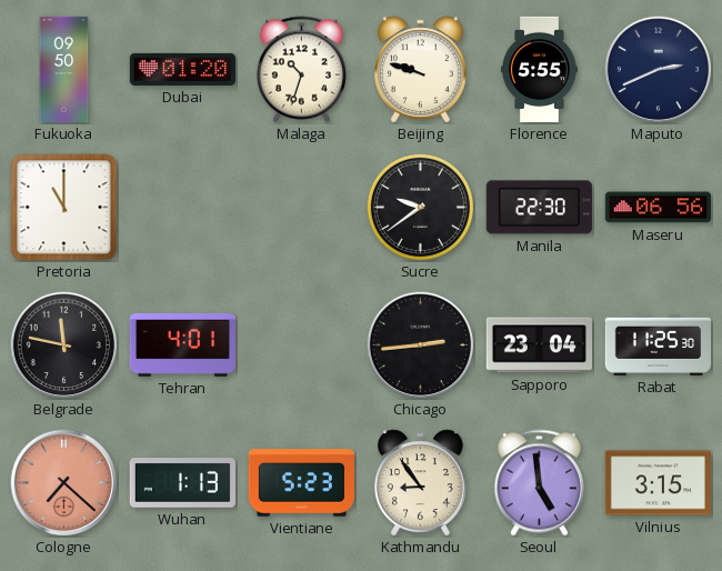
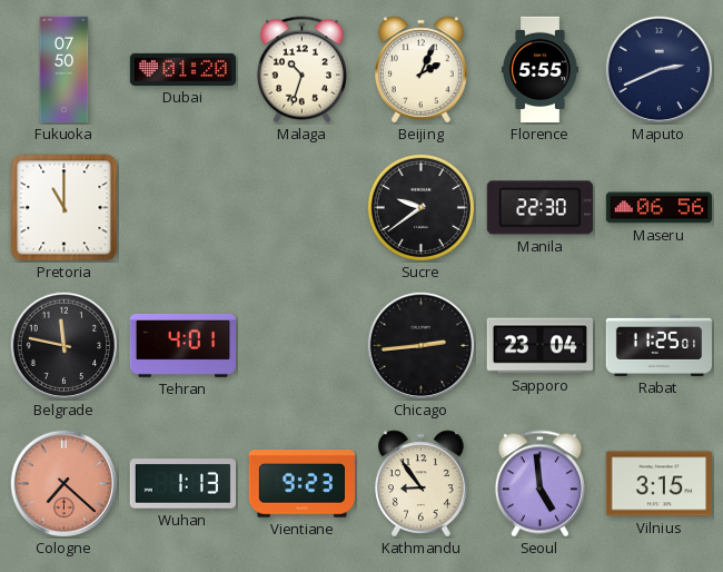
Fukuoka: 09:50 -> 07:50 (65, 70)
Beijing: 9:48 -> 2:04 (422, 70)
Rabat: 11:25:30 -> 11:25:01 (660, 345)
Vientiane: 5:23 -> 9:23 (301, 484)
